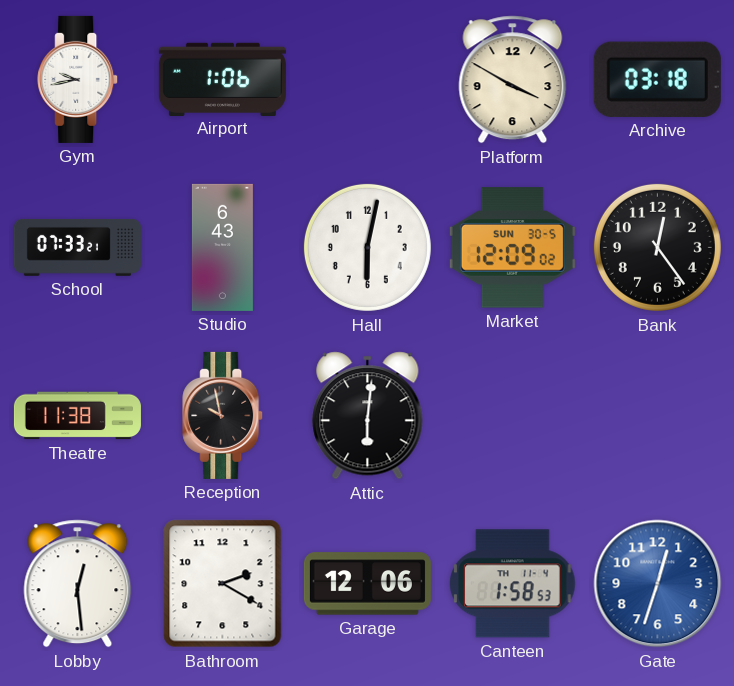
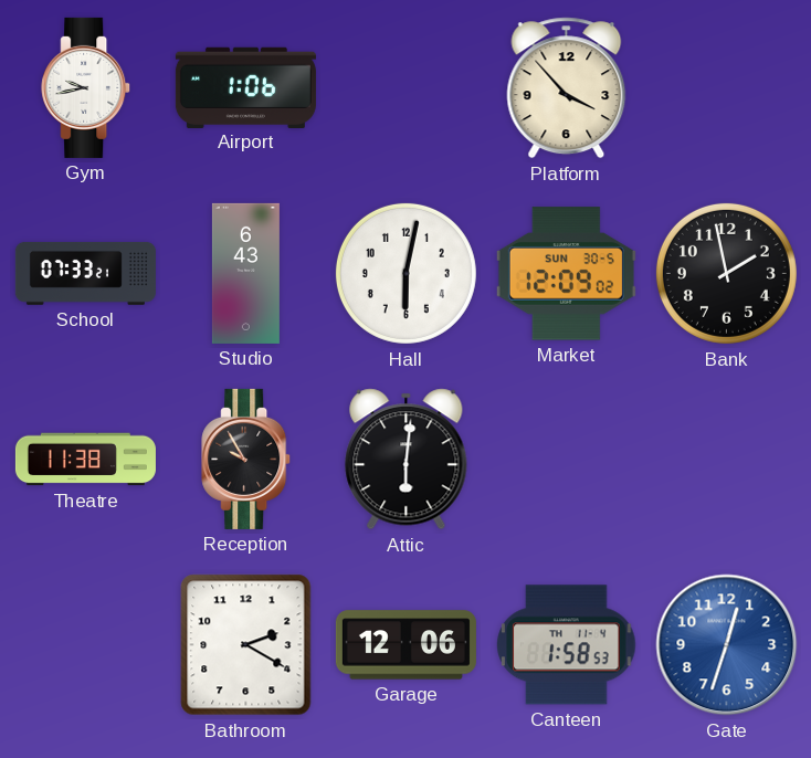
Platform: 3:50 -> 3:53 (567, 88)
Archive: 03:18 -> none (657, 79)
Bank: 12:24 -> 1:58 (726, 273)
Reception: 9:58 -> 9:55 (246, 459)
Lobby: 12:29 -> none (78, 584)
